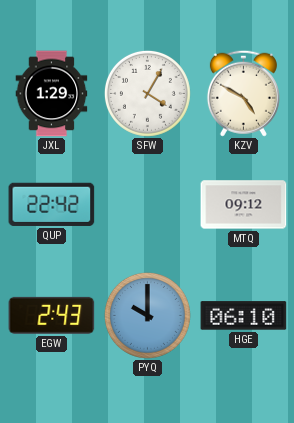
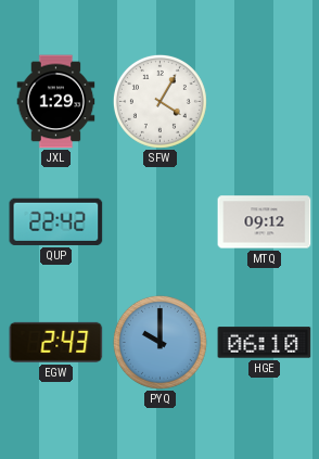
KZV: 4:50 -> none (243, 93)
